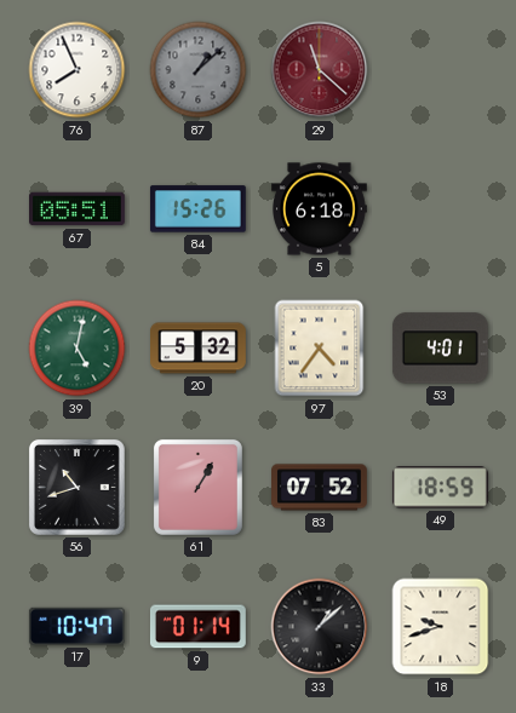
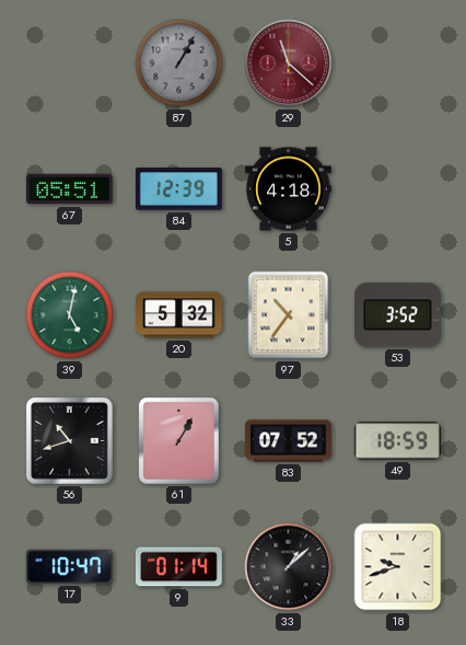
76: 7:56 -> none (78, 70)
87: 1:08 -> 1:05 (179, 64)
84: 15:26 -> 12:39 (178, 189)
5: 6:18 -> 4:18 (289, 189)
97: 4:36 -> 10:36 (289, 315)
53: 4:01 -> 3:52 (397, 315)
